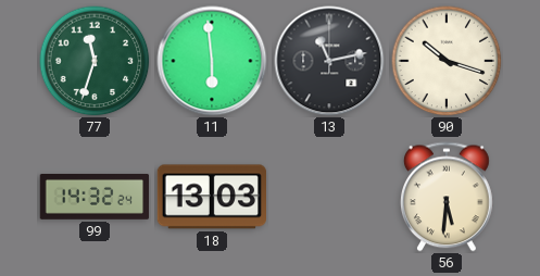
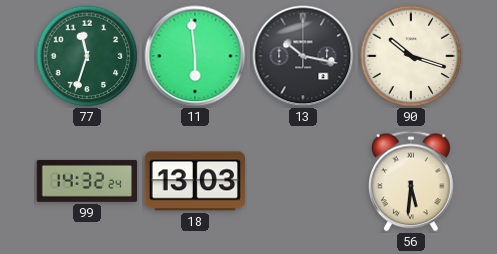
13: 11:13 -> 10:17 (303, 56)
